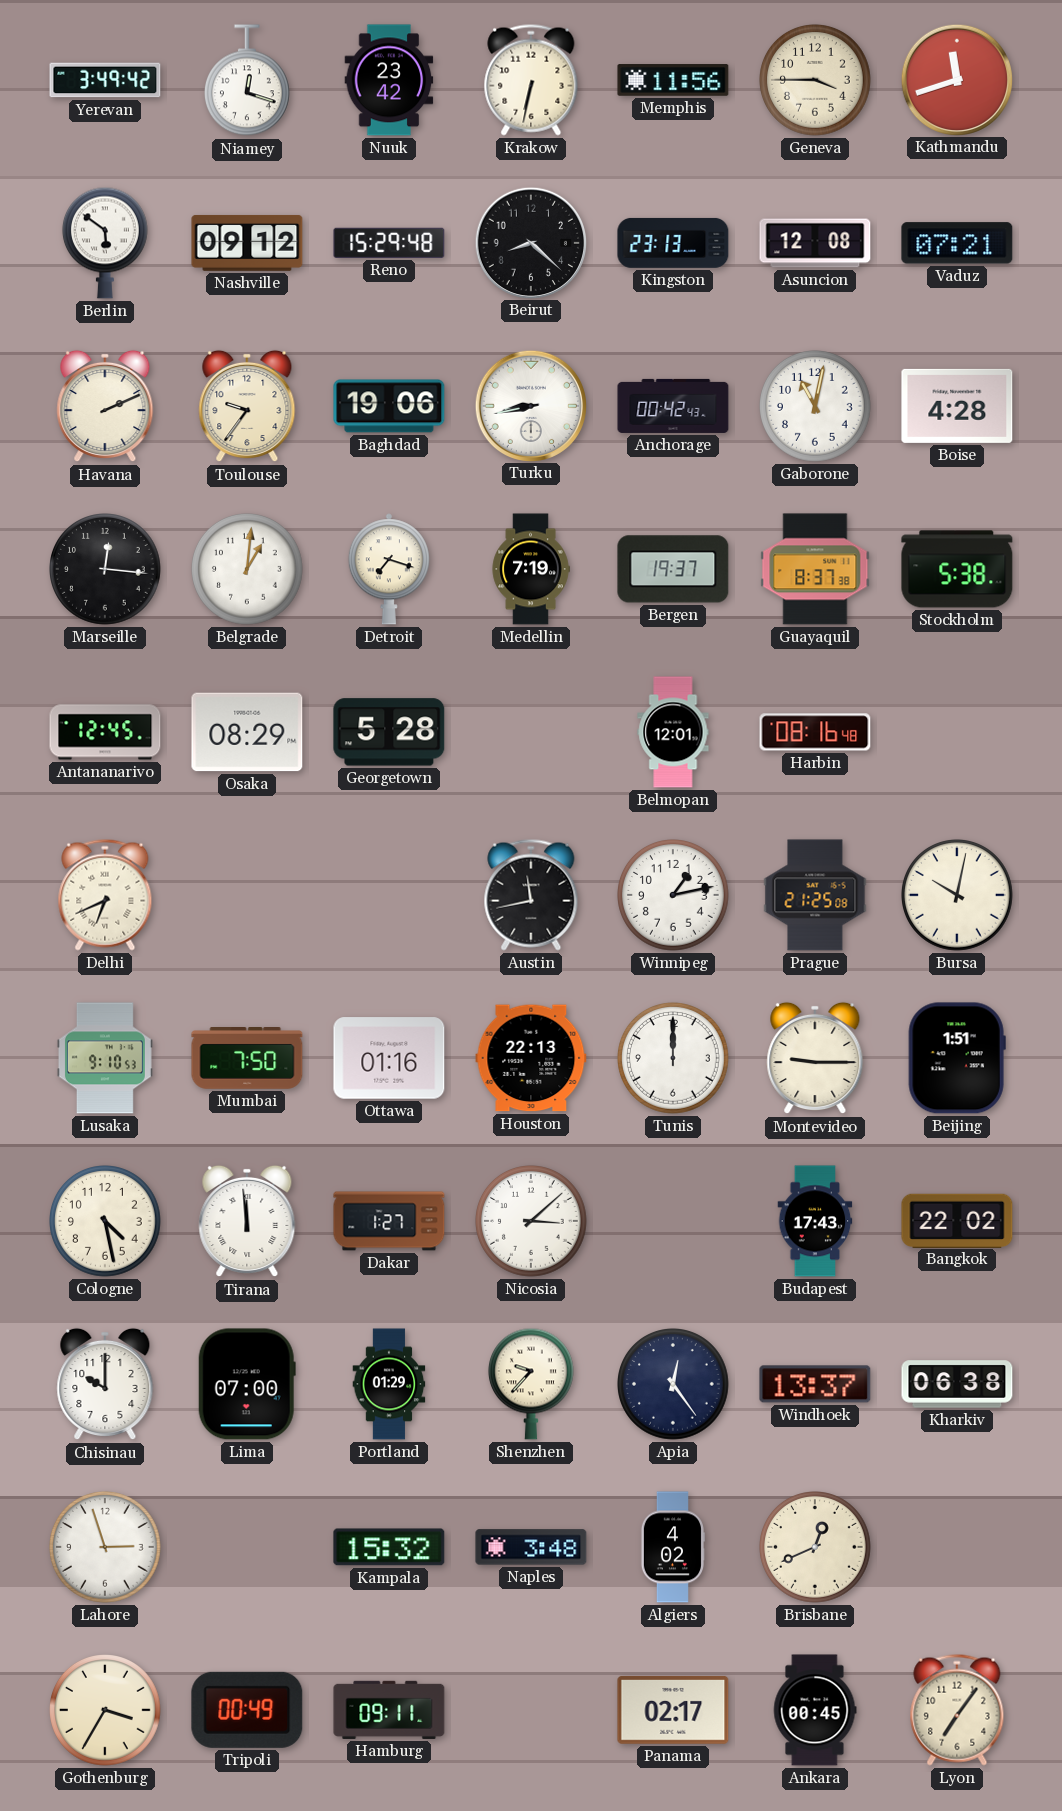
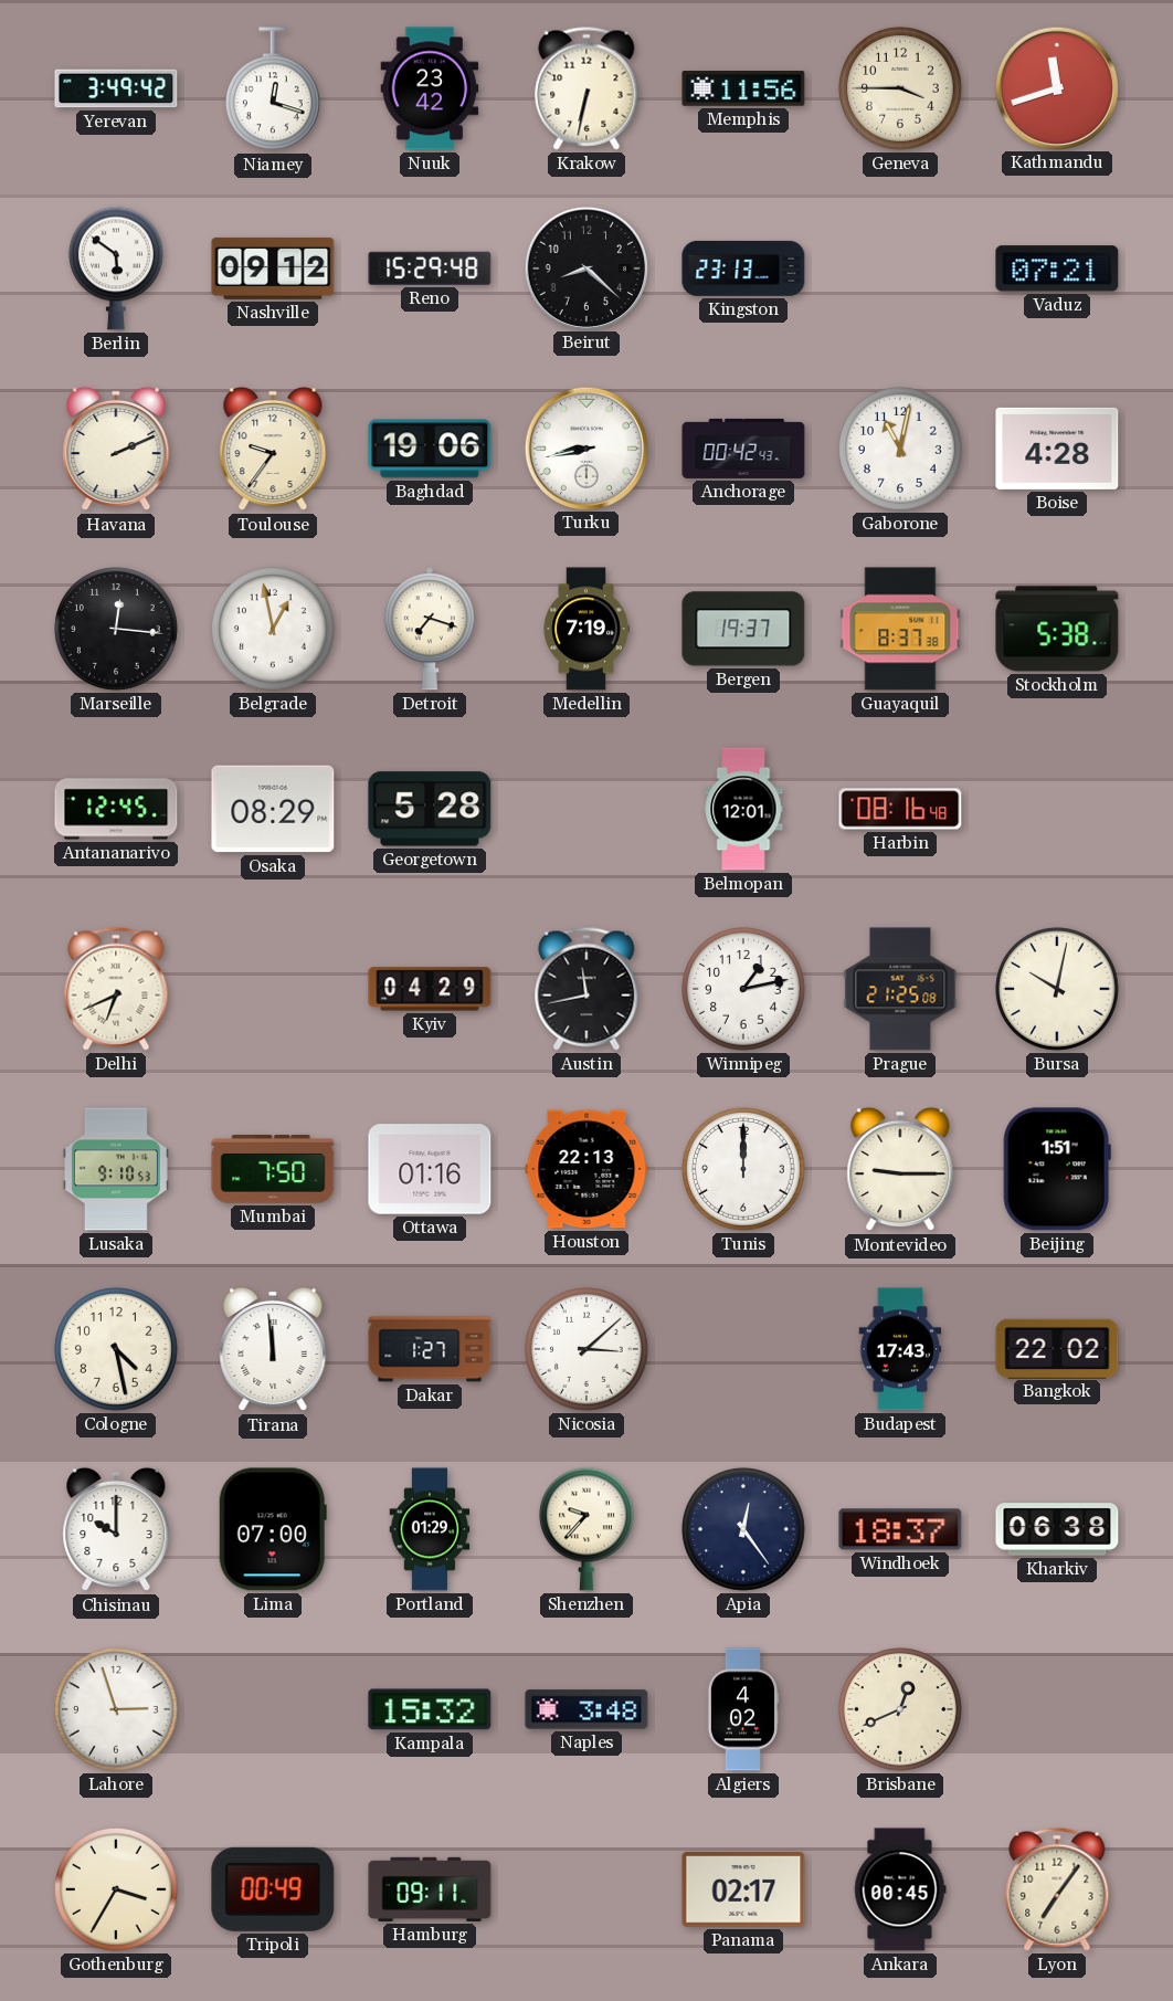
Asuncion: 12:08 -> none (815, 243)
Belgrade: 1:01 -> 12:58 (274, 630)
Kyiv: none -> 04:29 (430, 989)
Windhoek: 13:37 -> 18:37 (900, 1529)
